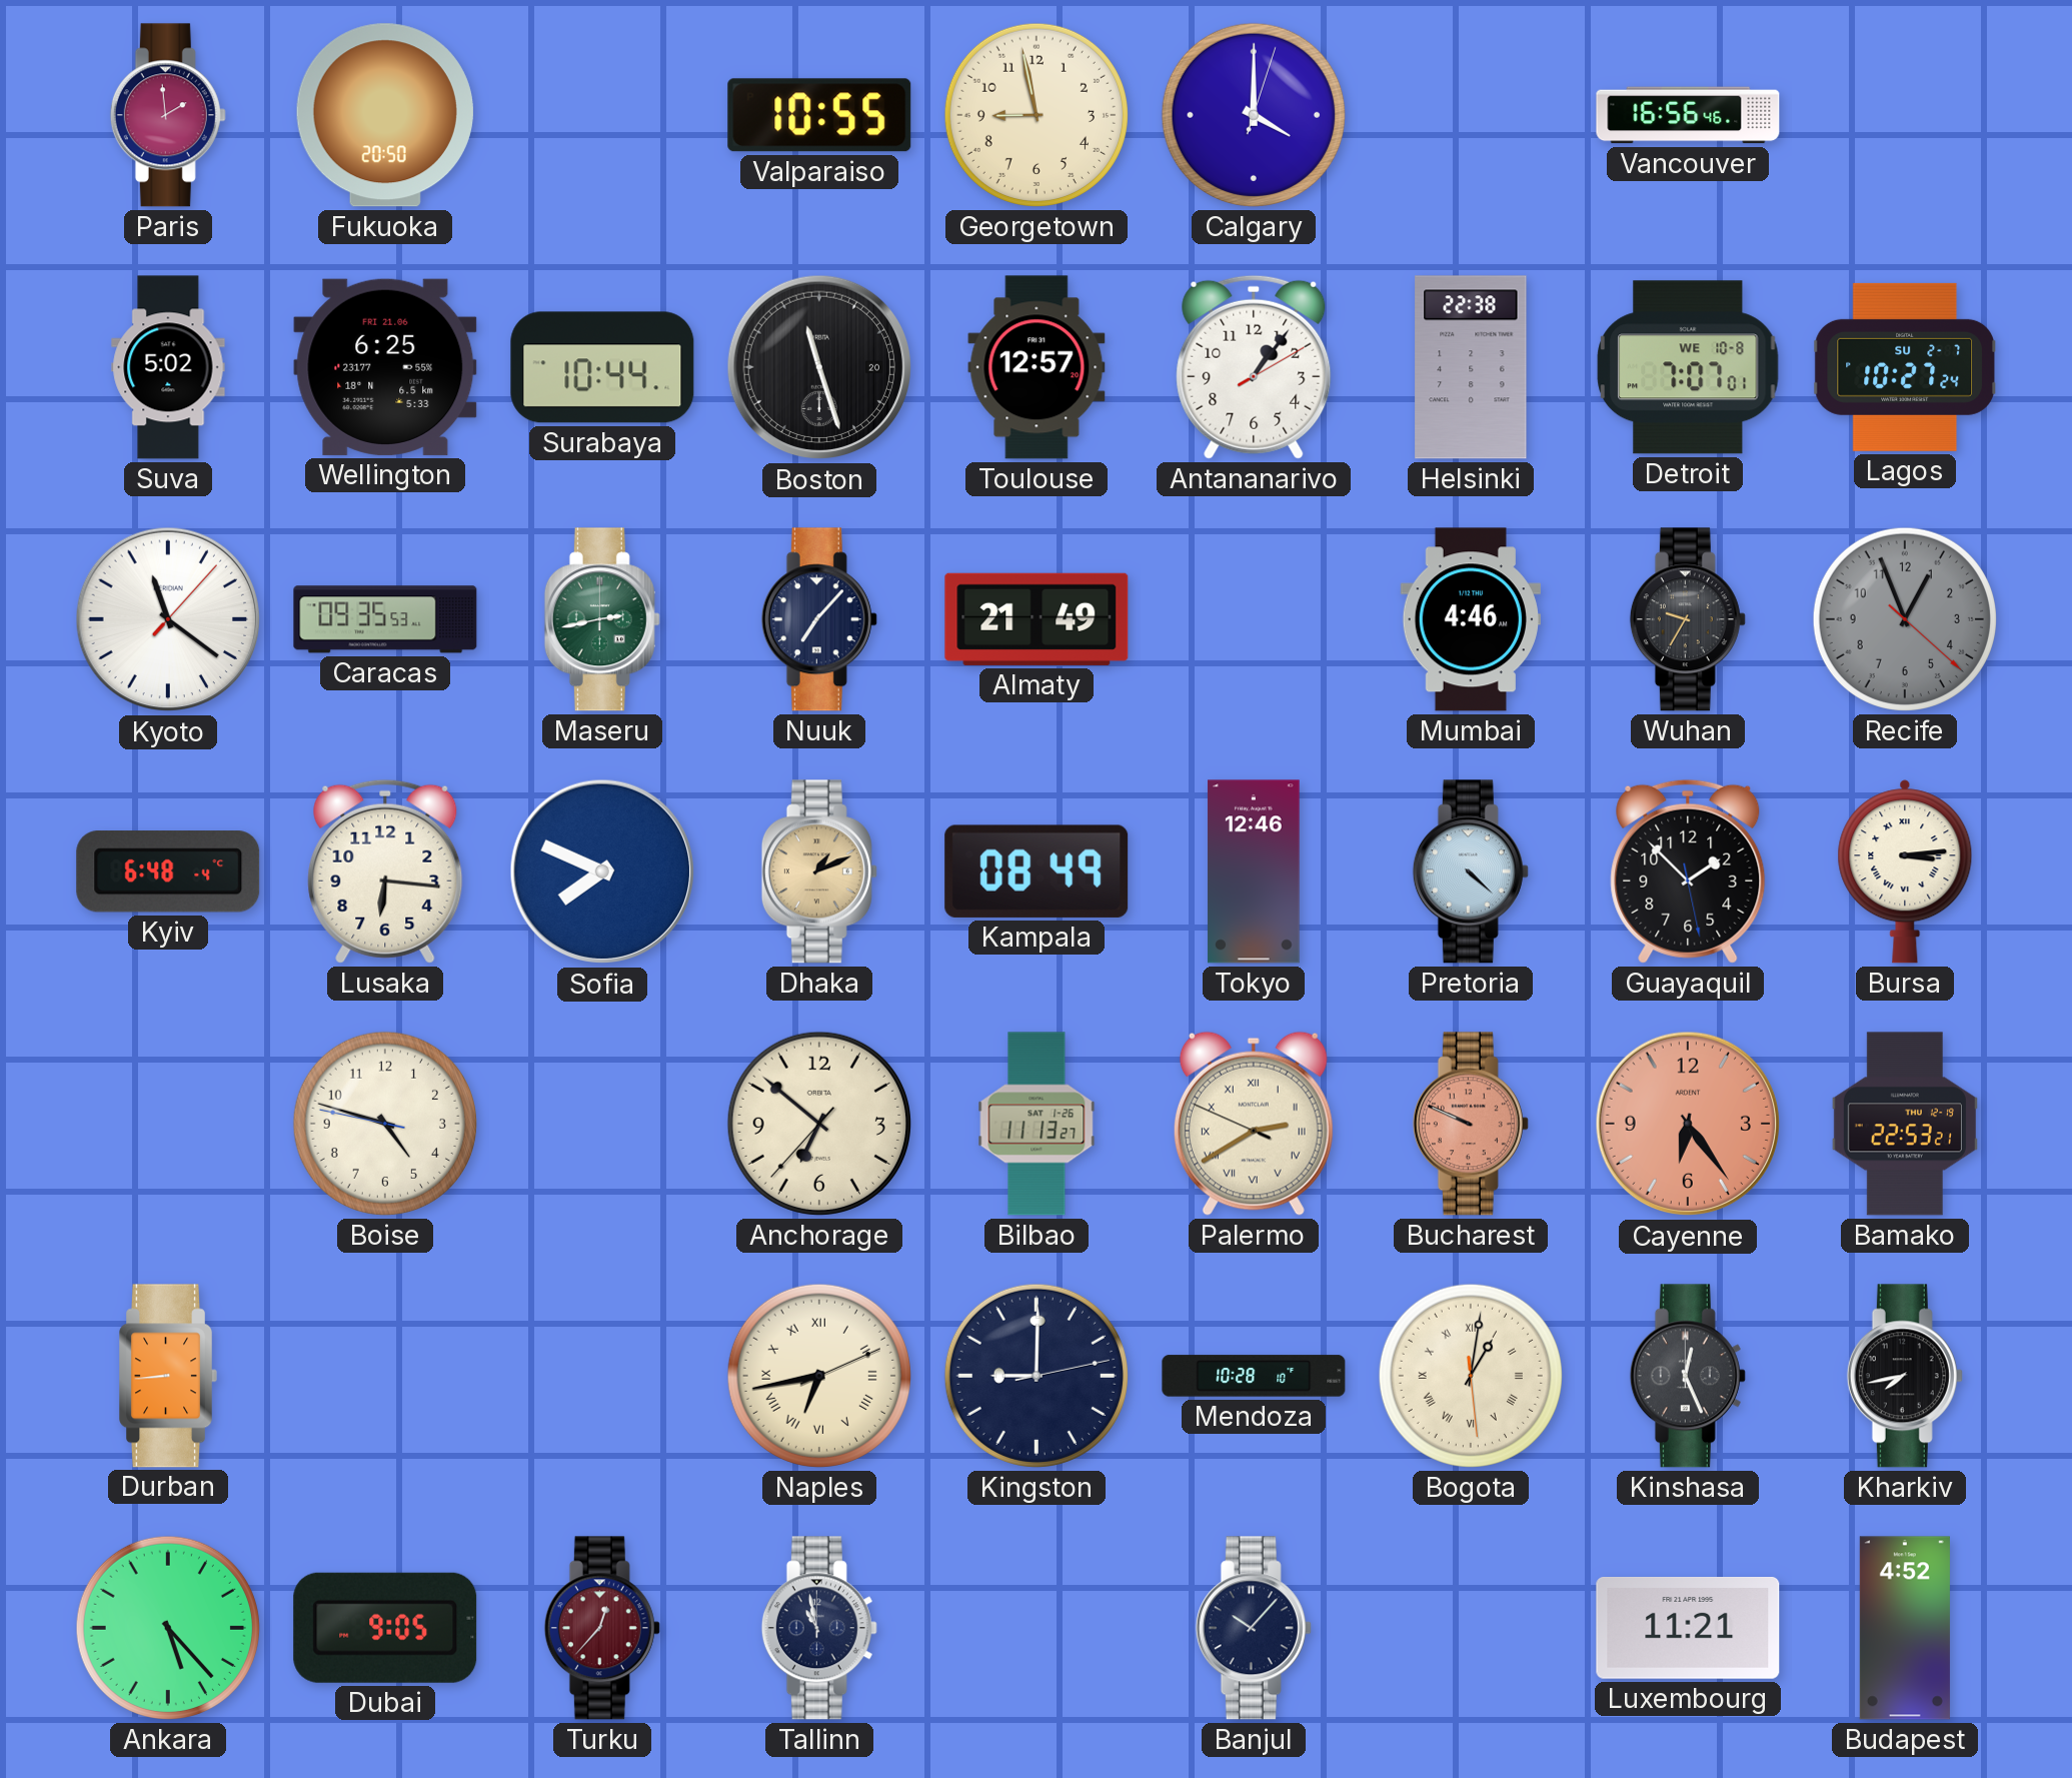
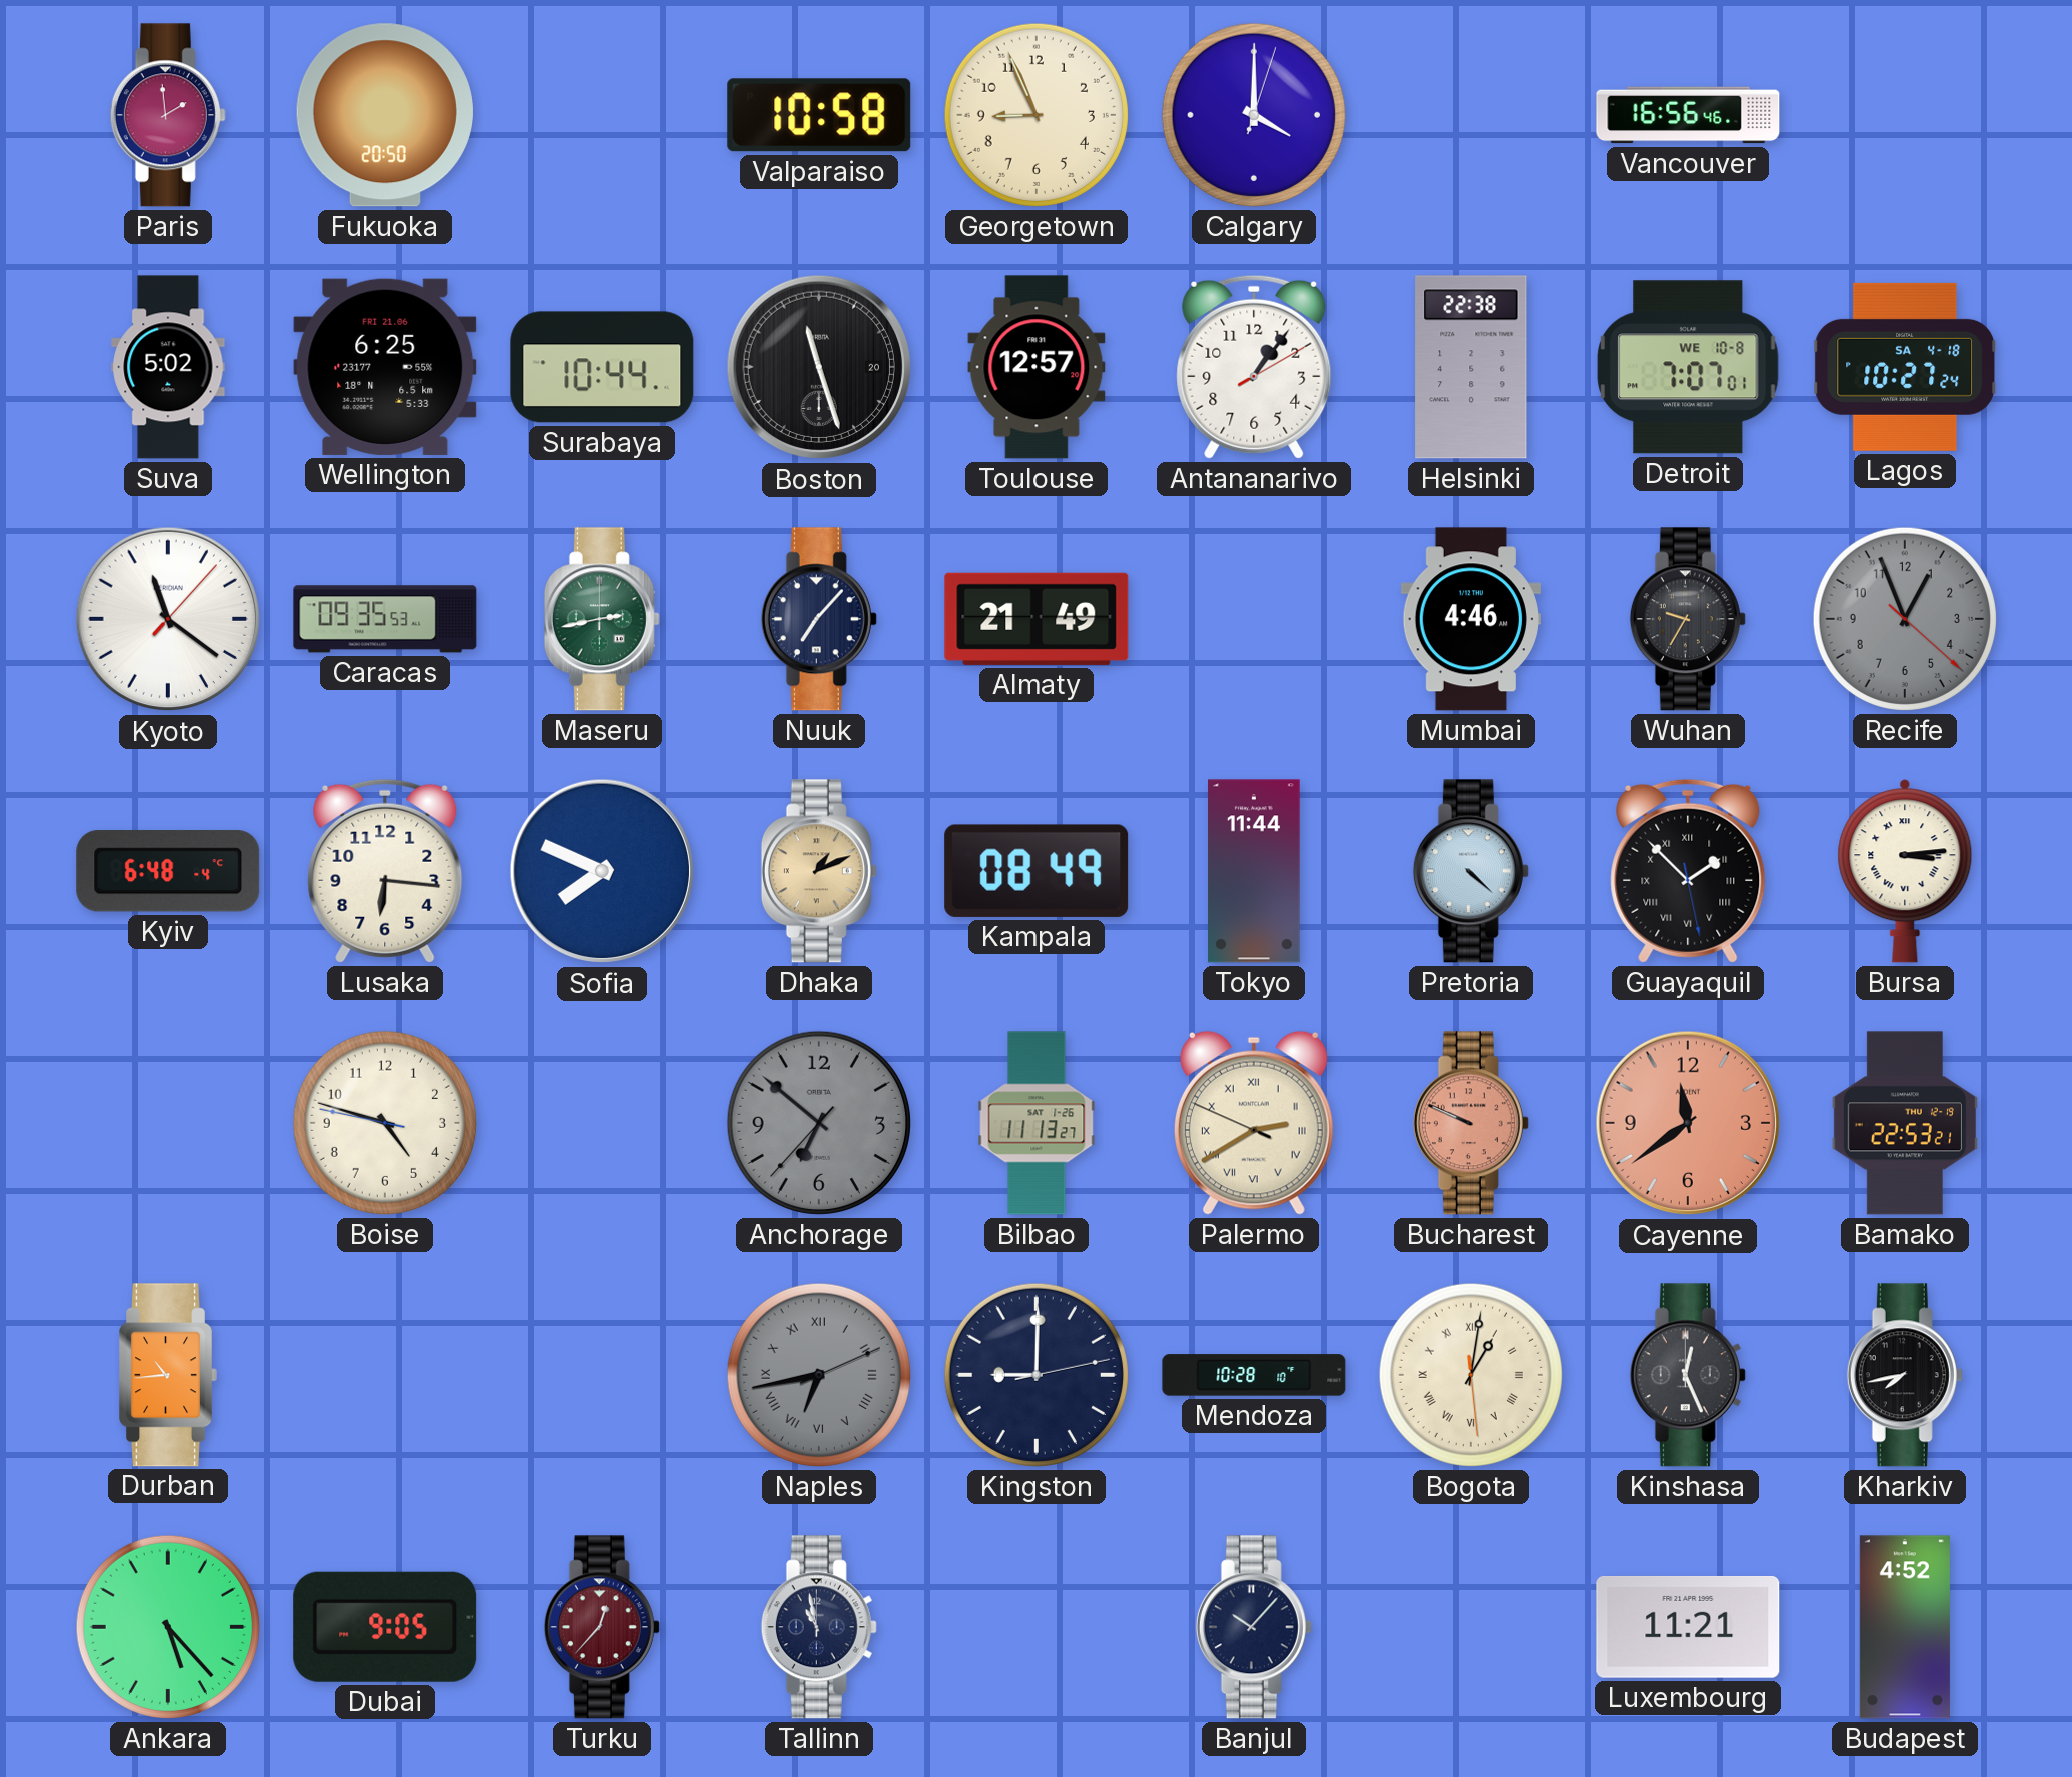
Valparaiso: 10:55 -> 10:58 (819, 115)
Georgetown: 8:58 -> 8:56 (1037, 115)
Lagos date: SU 2-7 -> SA 4-18 (1905, 367)
Tokyo: 12:46 -> 11:44 (1254, 871)
Guayaquil numerals: Arabic -> Roman (1688, 871)
Anchorage dial: cream -> grey (819, 1123)
Cayenne: 6:24 -> 11:39 (1688, 1123)
Durban: 8:44 -> 10:44 (169, 1375)
Naples dial: cream -> grey (819, 1375)
